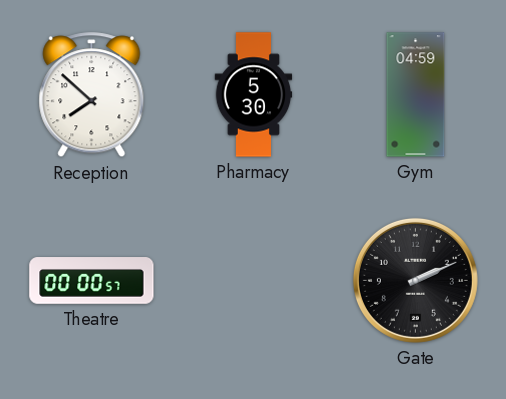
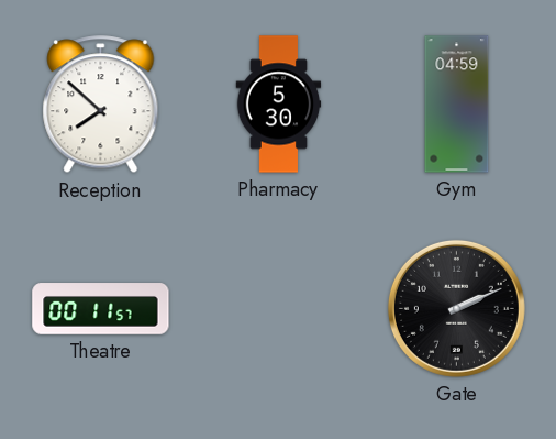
Theatre: 00:00 -> 00:11 (101, 309)
